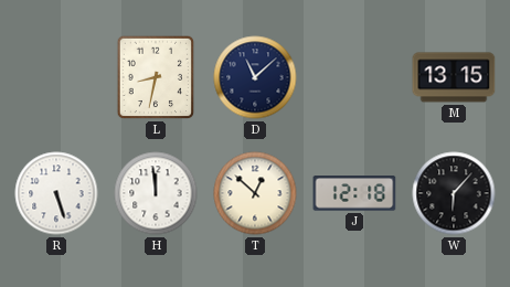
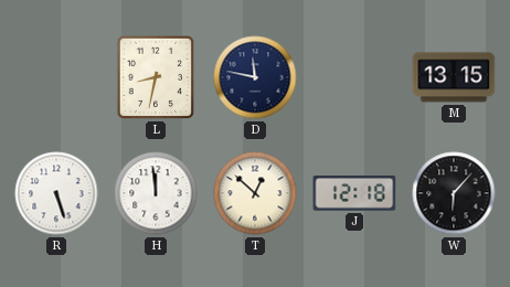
D: 11:08 -> 11:47 (255, 77)
